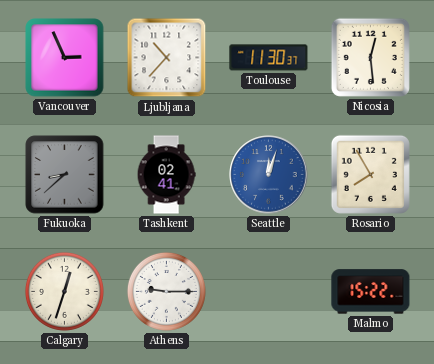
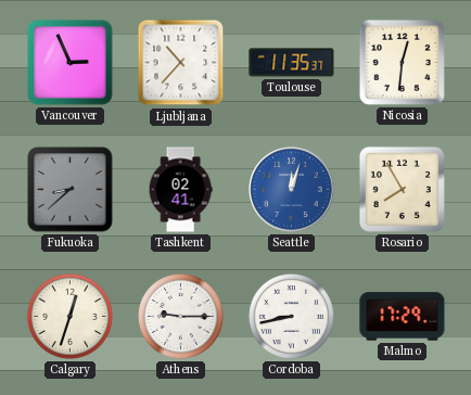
Toulouse: 11:30 -> 11:35 (292, 63)
Nicosia: 12:29 -> 12:31 (402, 62)
Cordoba: none -> 8:43 (291, 316)
Malmo: 15:22 -> 17:29 (403, 317)
